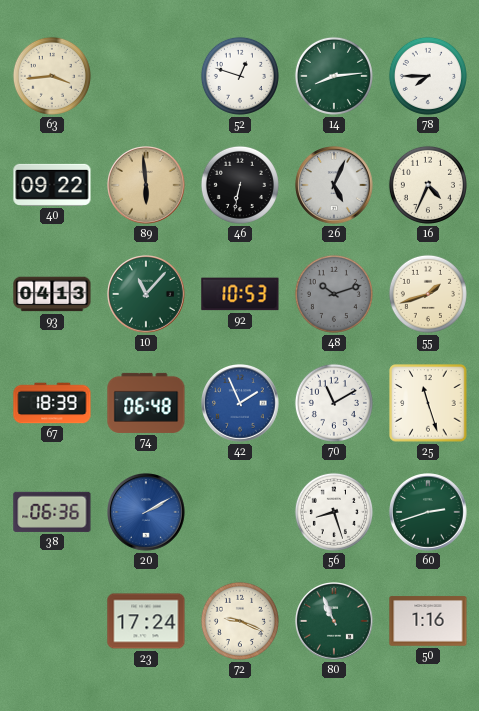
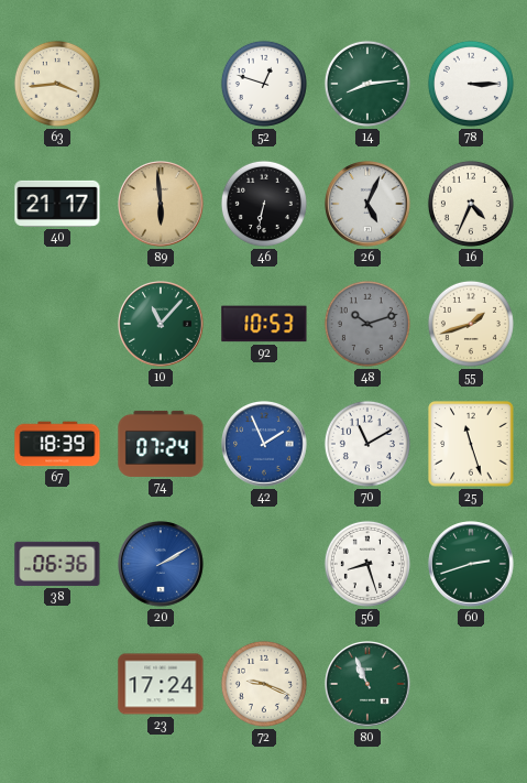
78: 7:45 -> 3:15 (471, 84)
40: 09:22 -> 21:17 (57, 204)
93: 04:13 -> none (52, 294)
74: 06:48 -> 07:24 (161, 444)
50: 1:16 -> none (428, 621)
